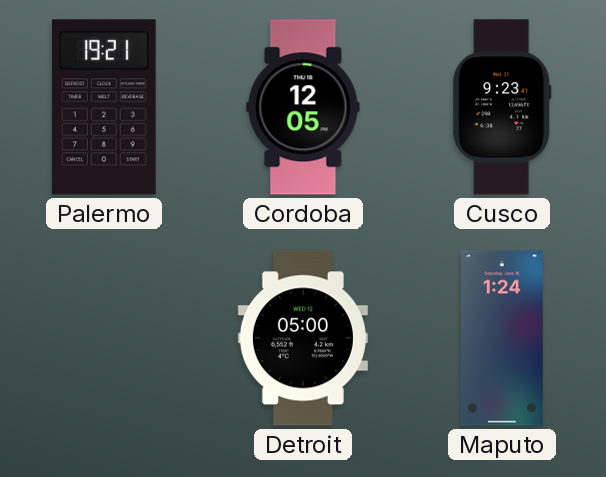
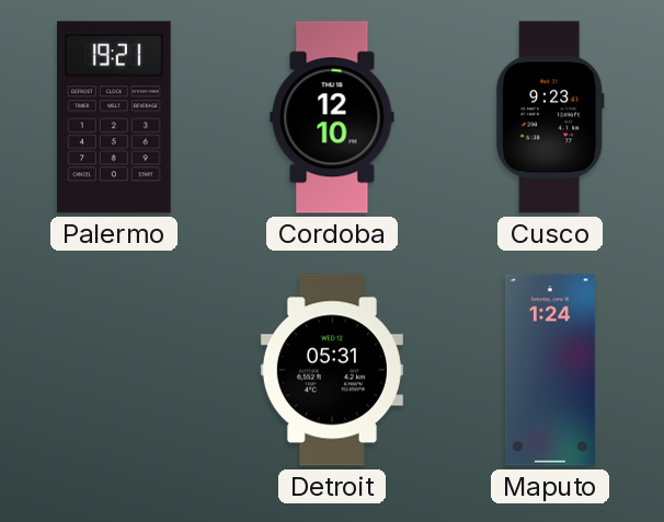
Cordoba: 12:05 -> 12:10 (332, 117)
Detroit: 05:00 -> 05:31 (332, 370)
